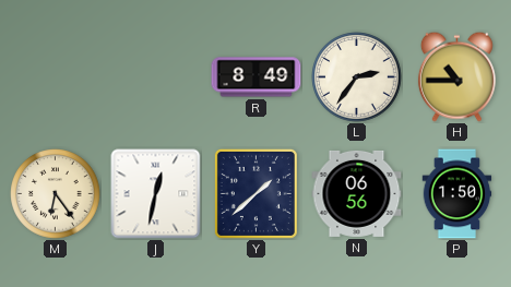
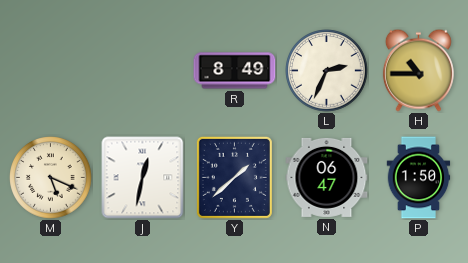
L: 2:36 -> 2:34 (327, 71)
M: 6:24 -> 5:19 (51, 178)
N: 06:56 -> 06:47 (327, 177)
